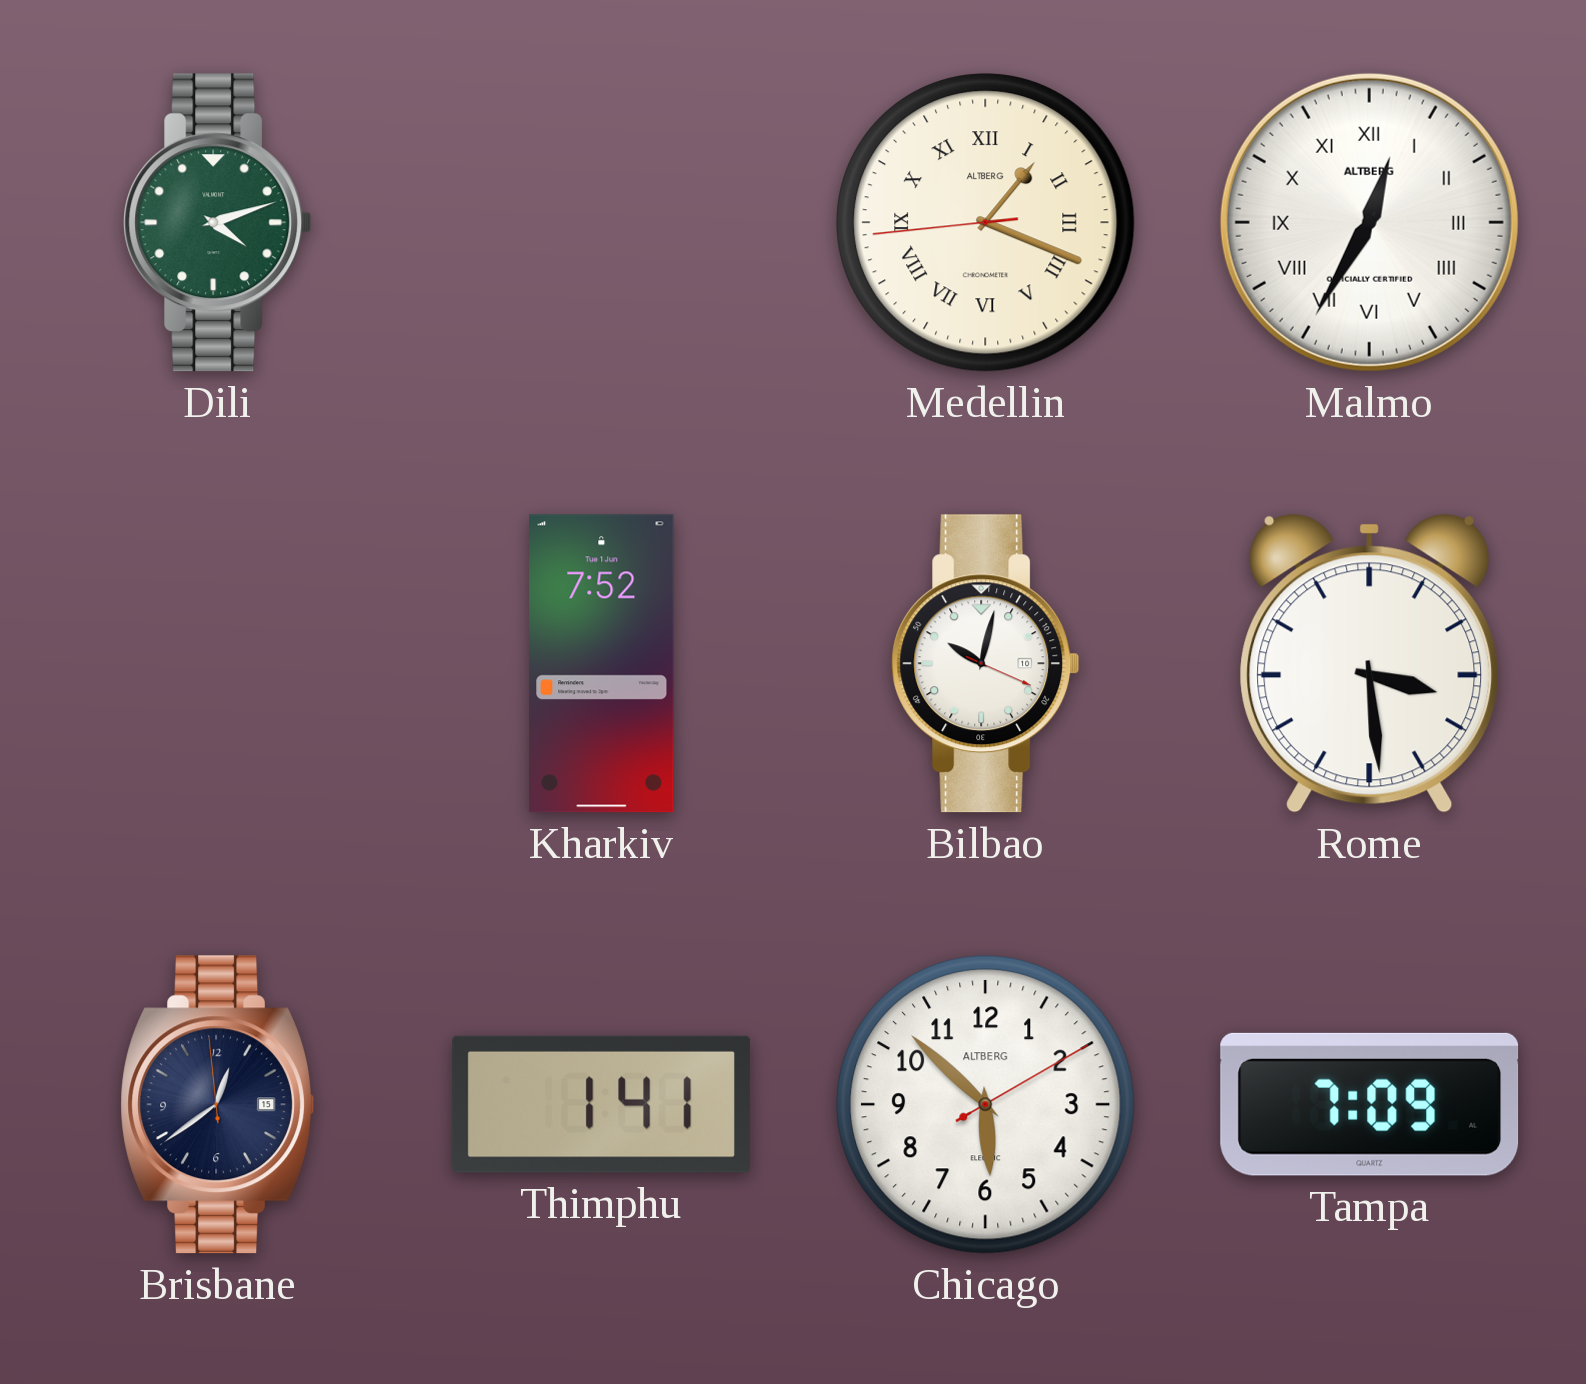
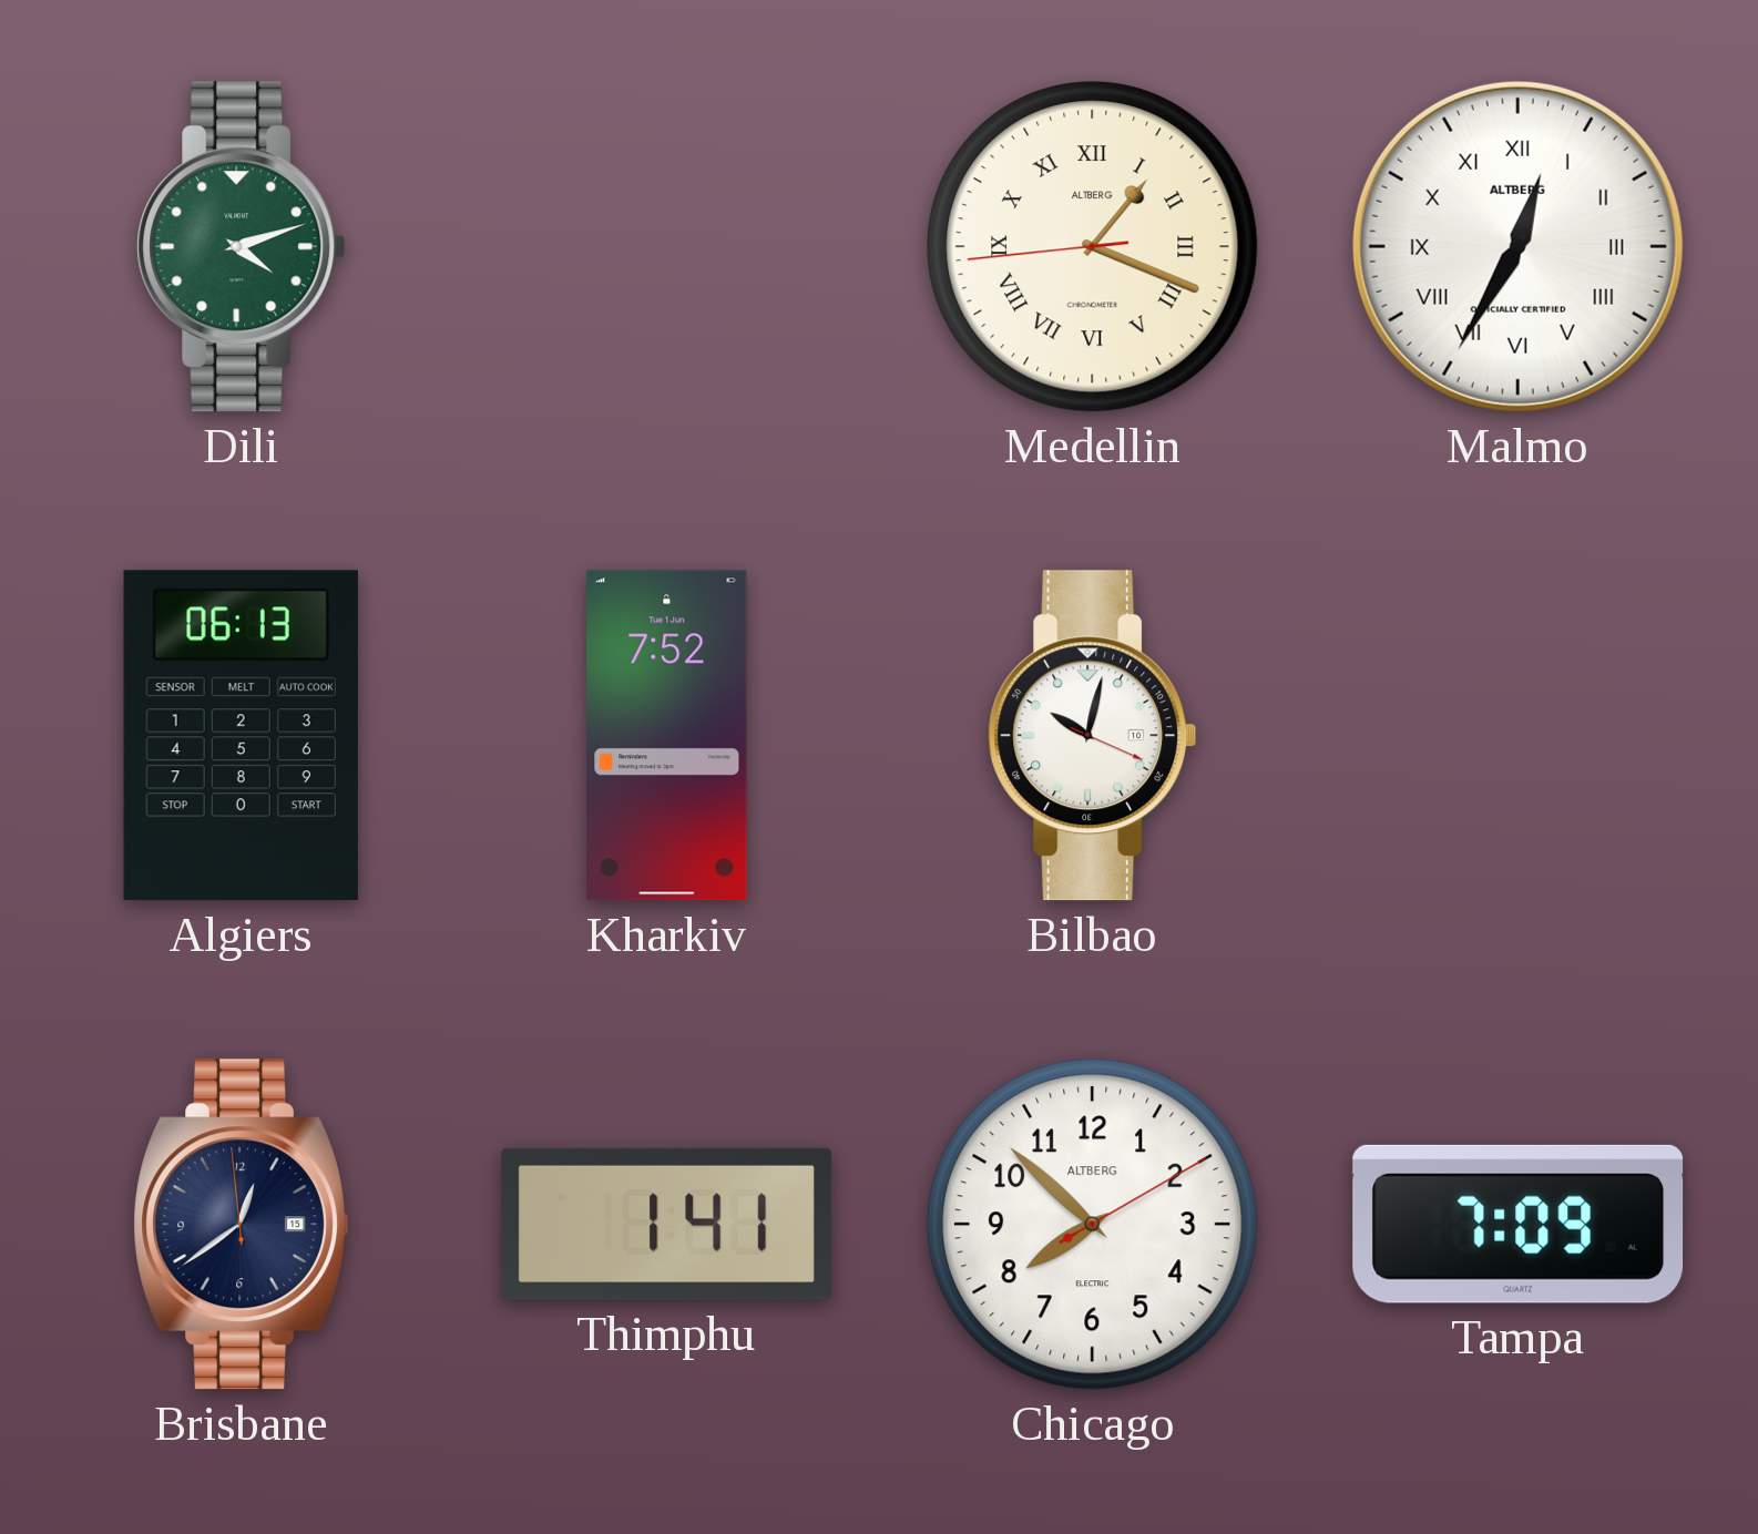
Algiers: none -> 06:13 (241, 736)
Rome: 3:29 -> none (1370, 663)
Chicago: 5:52 -> 7:52 (1093, 1225)
